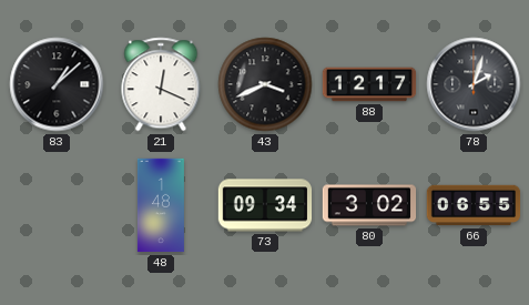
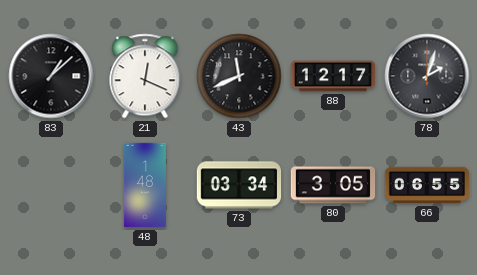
43: 3:41 -> 11:41 (239, 76)
73: 09:34 -> 03:34 (239, 185)
80: 3:02 -> 3:05 (333, 185)
